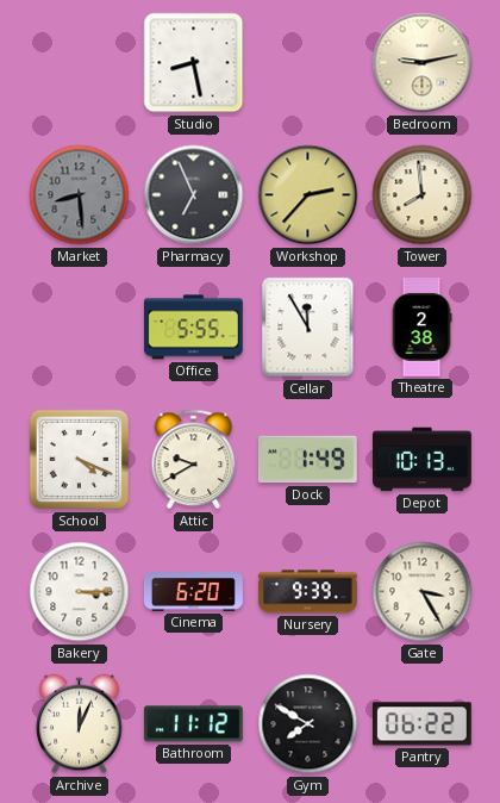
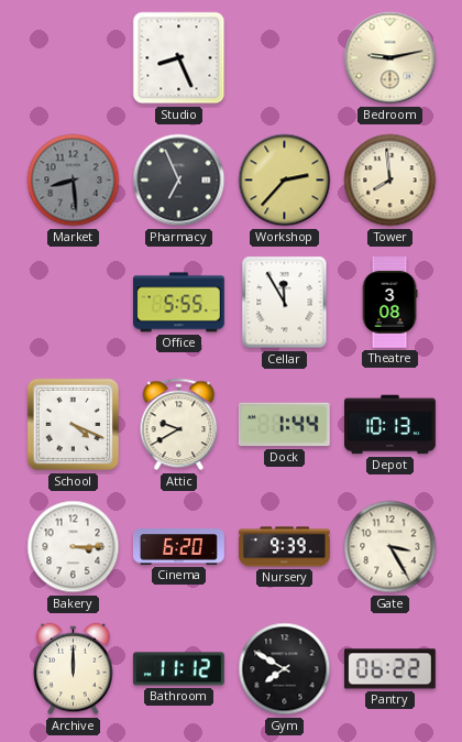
Studio: 8:28 -> 8:26 (179, 58)
Theatre: 2:38 -> 3:08 (389, 303)
Dock: 1:49 -> 1:44 (284, 425)
Archive: 12:04 -> 12:00 (74, 669)
